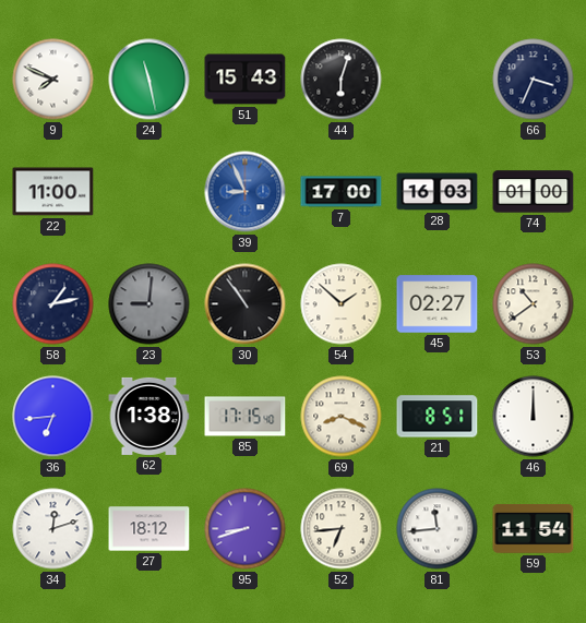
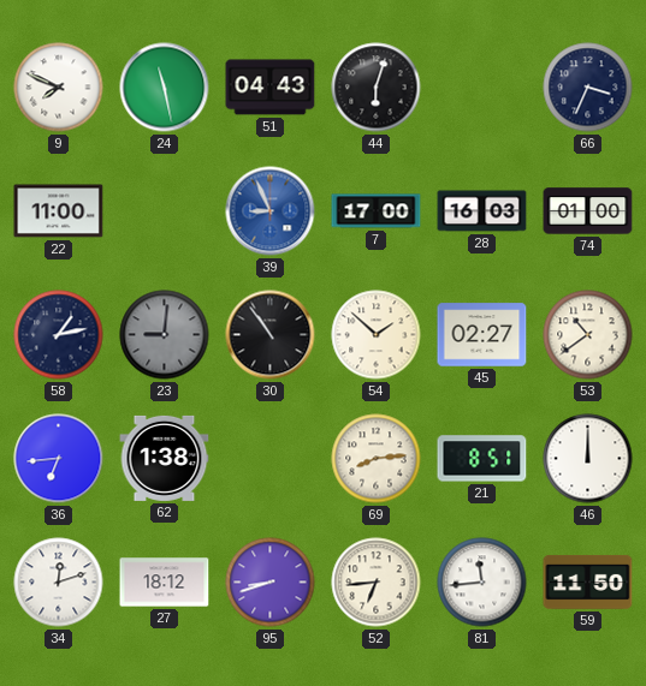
51: 15:43 -> 04:43 (271, 88)
85: 17:15 -> none (246, 417)
69: 8:19 -> 8:14 (377, 459)
59: 11:54 -> 11:50 (588, 581)
